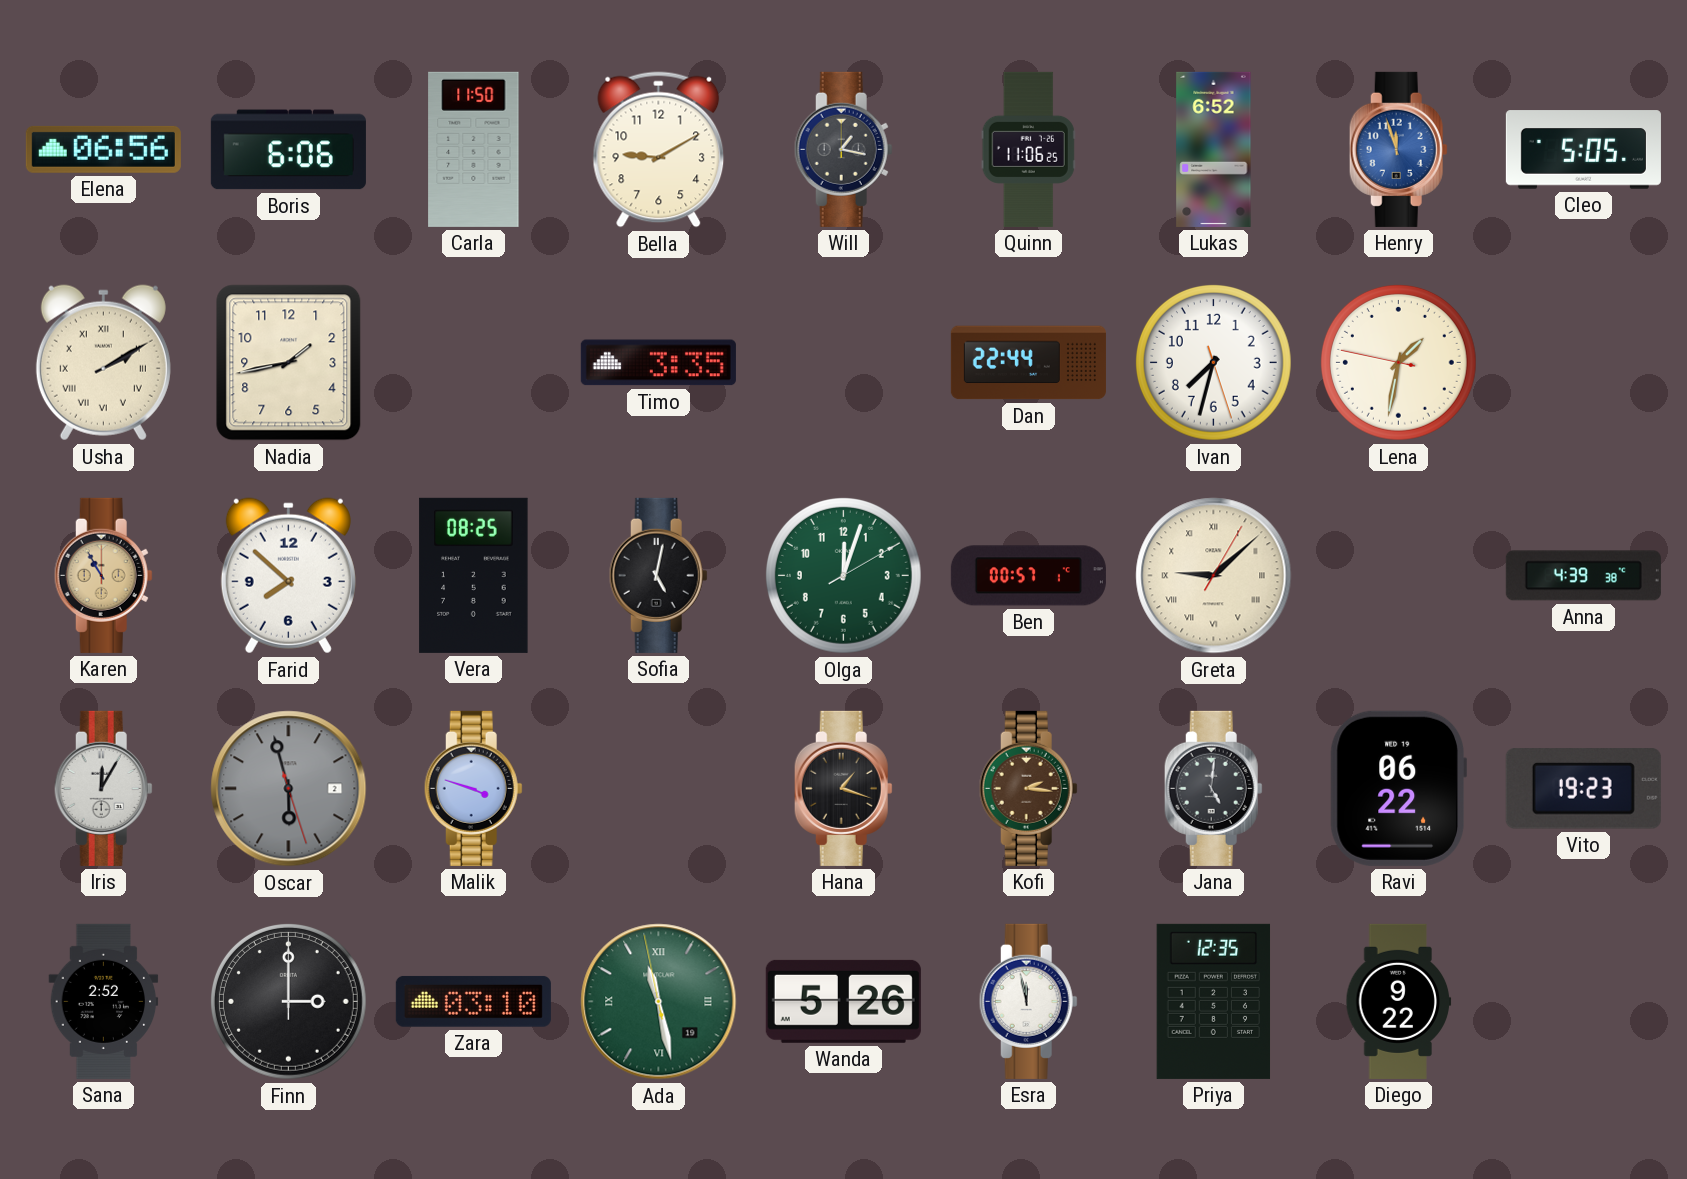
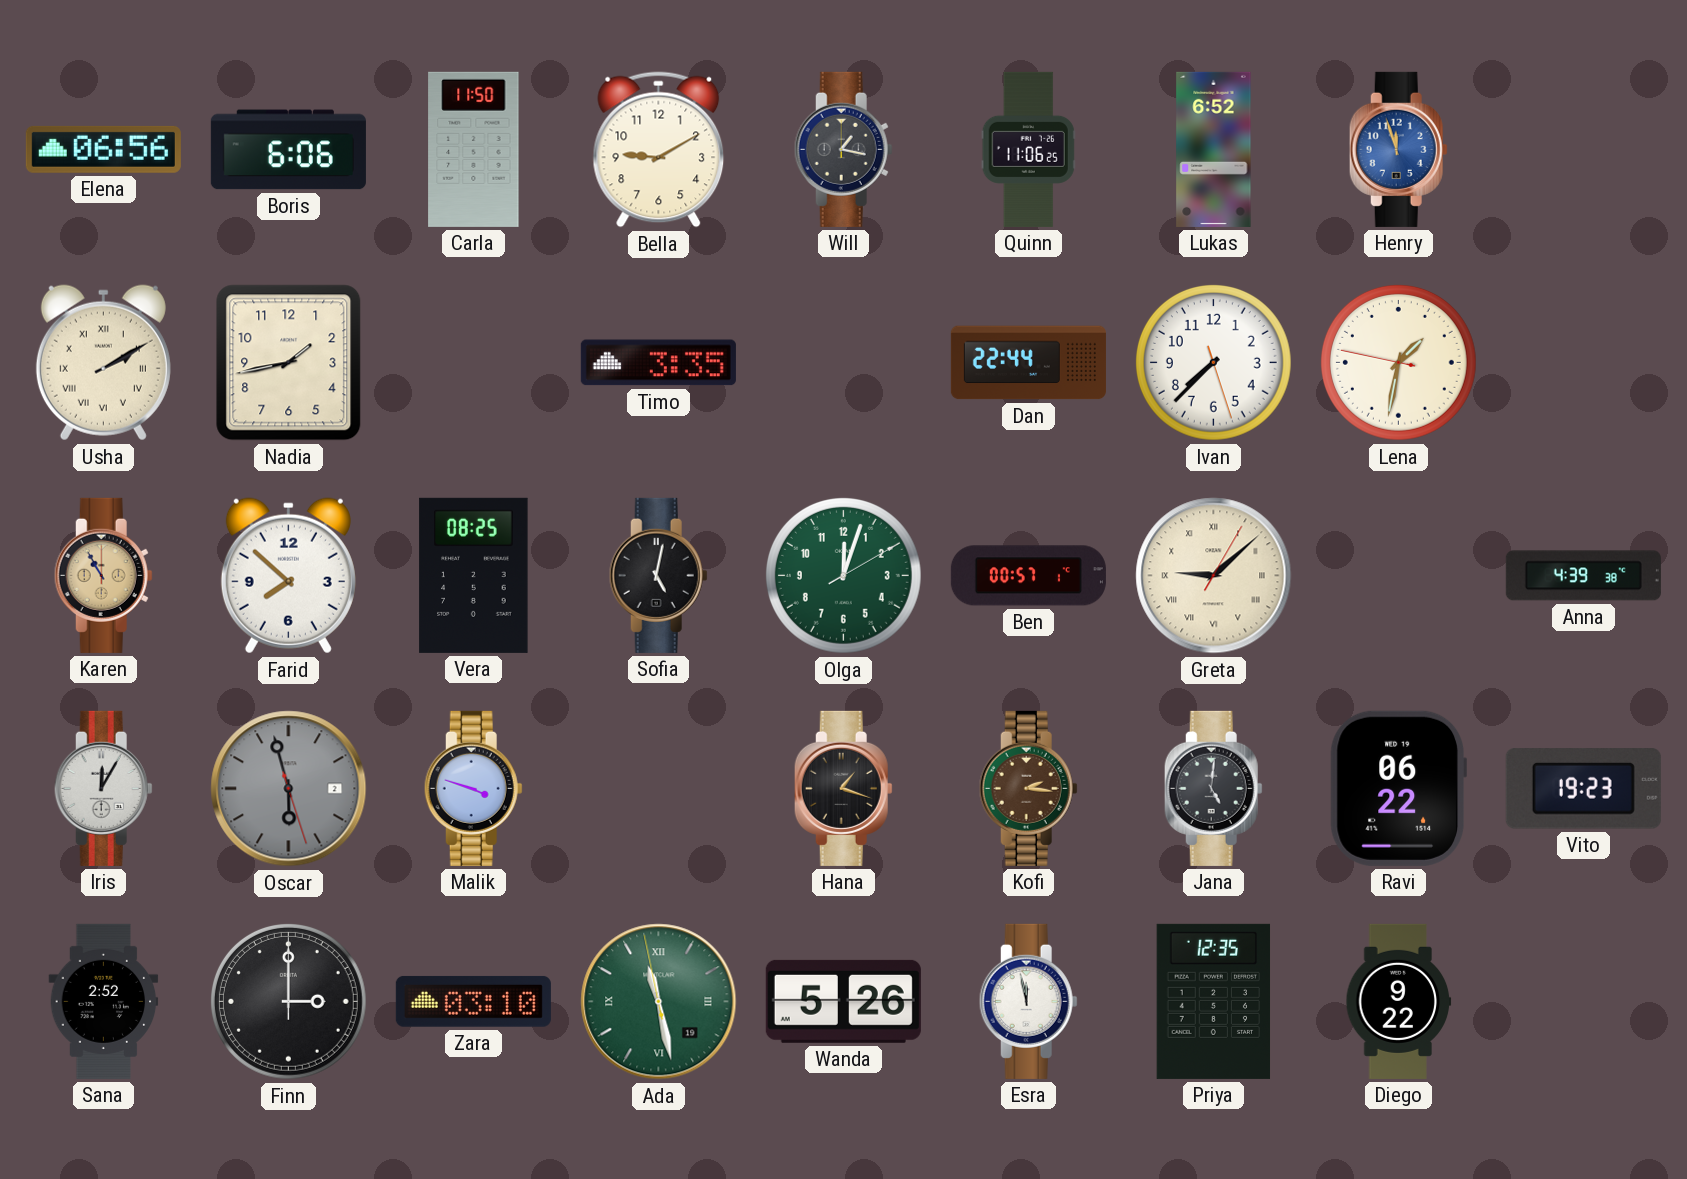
Cleo: 5:05 -> none (1583, 150)
Ivan: 7:32 -> 7:37 (1213, 362)
